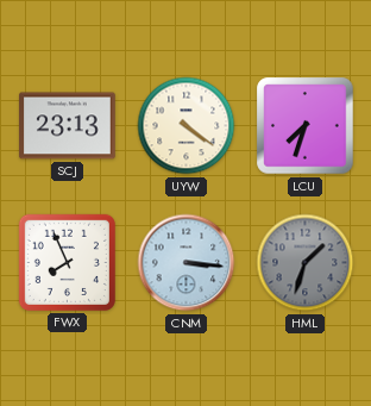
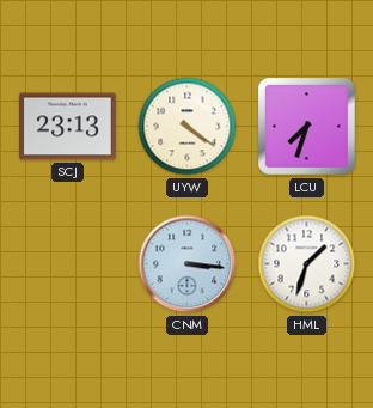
FWX: 7:56 -> none (67, 262)
HML dial: grey -> white (307, 264)
